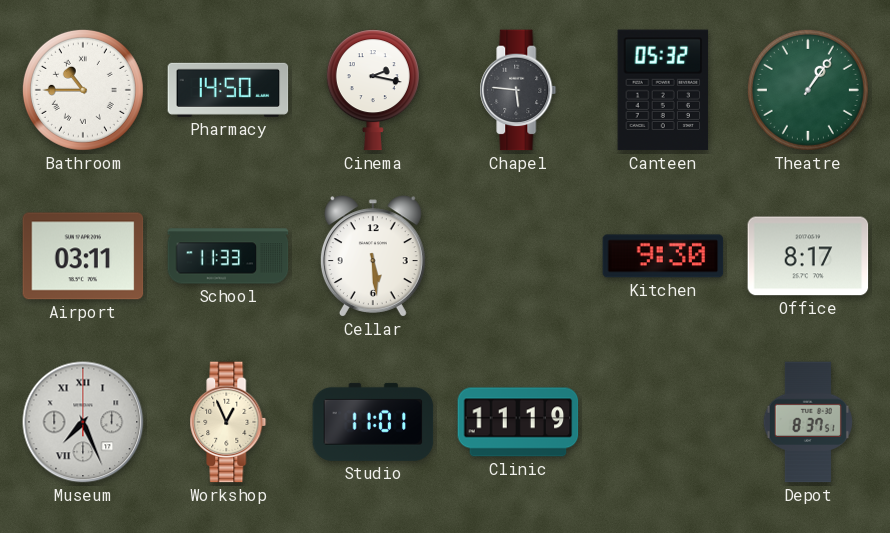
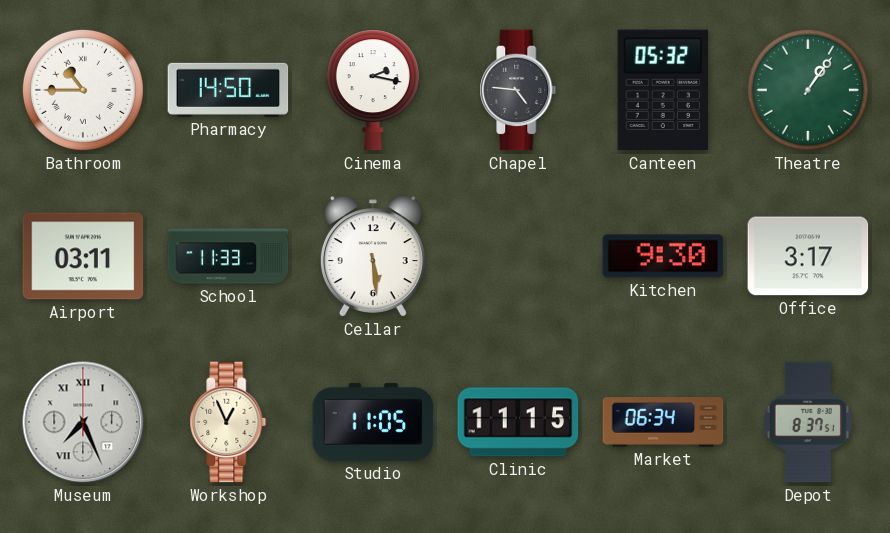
Chapel: 5:46 -> 4:46 (518, 90)
Office: 8:17 -> 3:17 (808, 256)
Studio: 11:01 -> 11:05 (373, 422)
Clinic: 11:19 -> 11:15 (518, 422)
Market: none -> 06:34 (663, 422)
